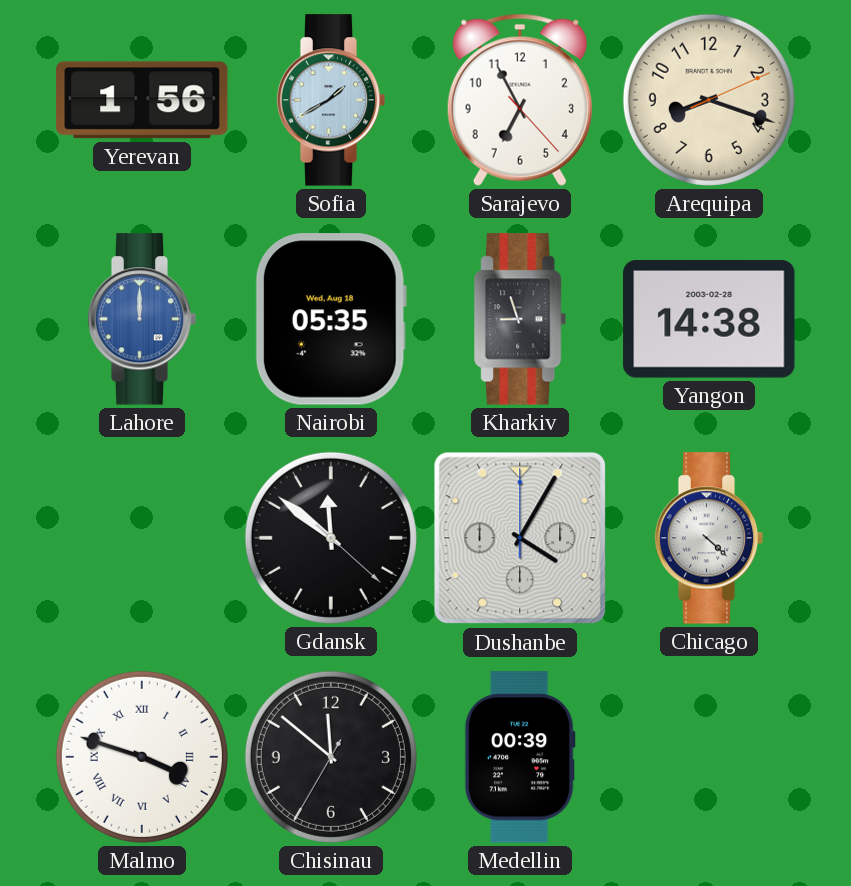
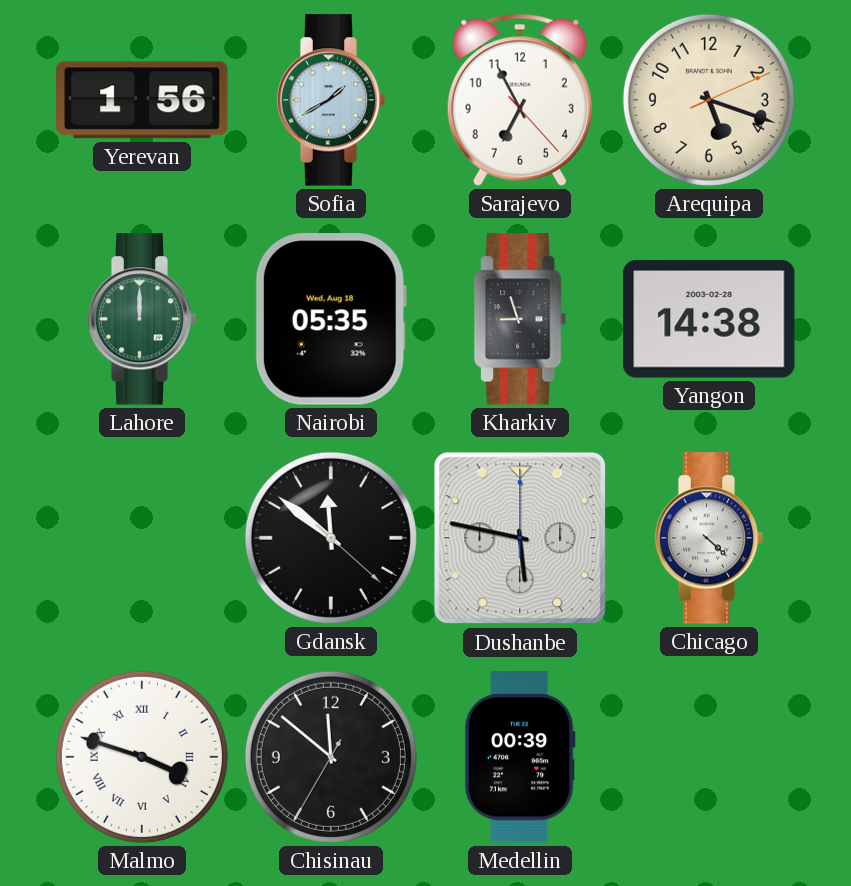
Arequipa: 8:18 -> 5:18 (709, 100)
Lahore dial: blue -> green (142, 319)
Dushanbe: 4:05 -> 5:47 (520, 538)
